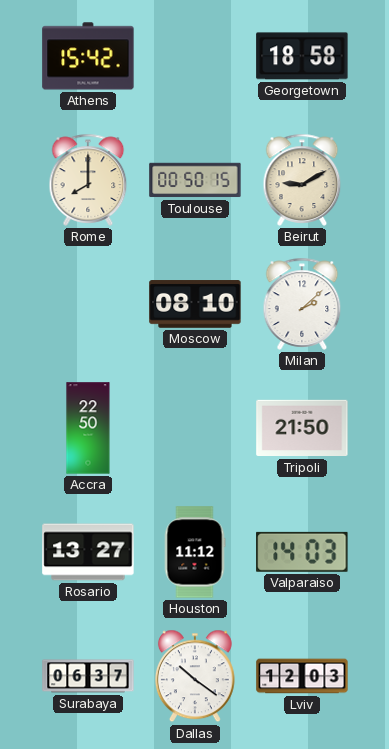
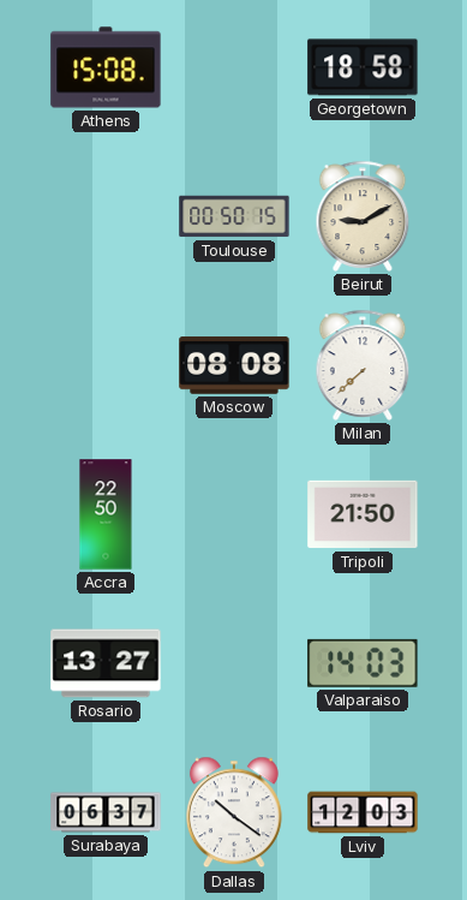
Athens: 15:42 -> 15:08 (106, 67)
Rome: 8:00 -> none (88, 180)
Moscow: 08:10 -> 08:08 (234, 365)
Milan: 2:08 -> 7:38 (363, 365)
Houston: 11:12 -> none (195, 552)
